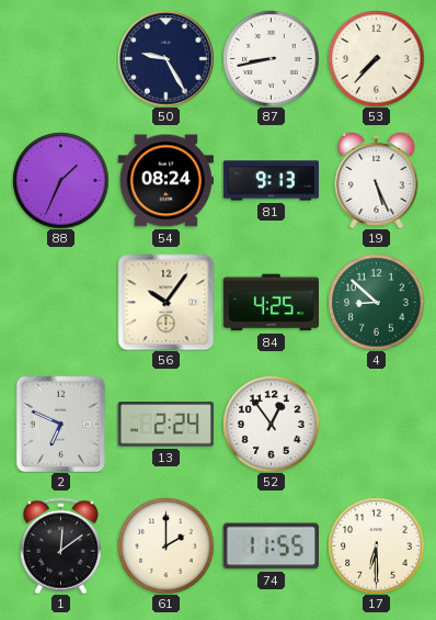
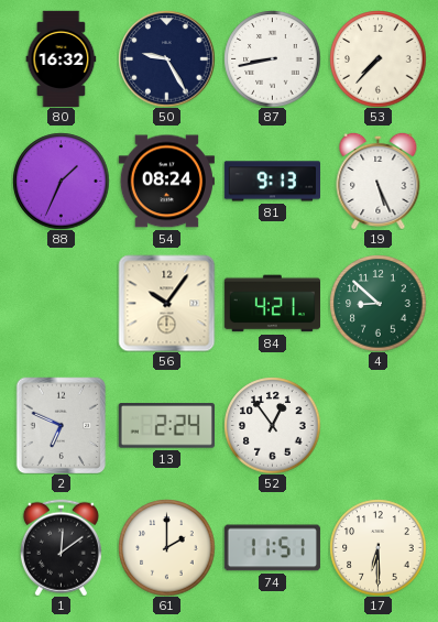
80: none -> 16:32 (62, 58)
84: 4:25 -> 4:21 (272, 304)
74: 11:55 -> 11:51 (272, 548)
